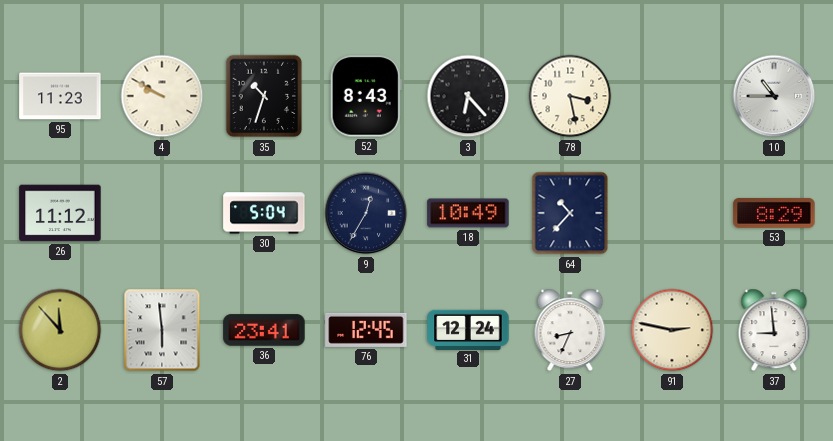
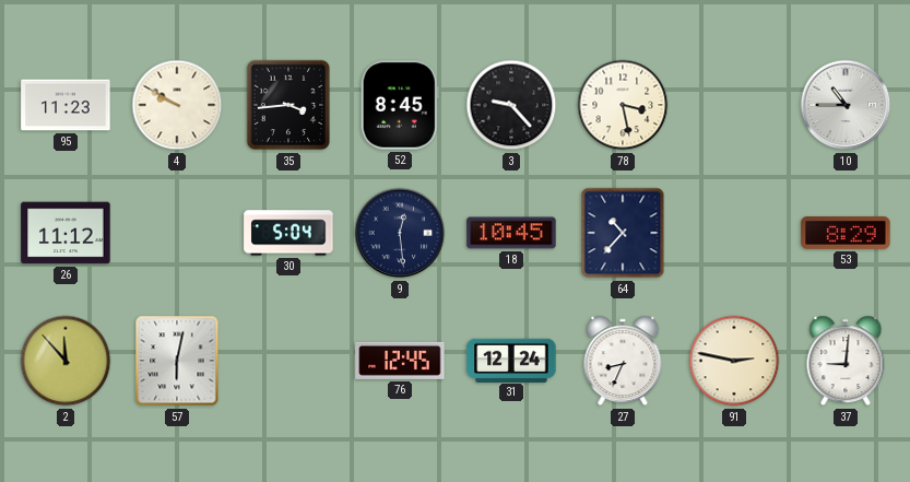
35: 10:33 -> 3:44 (288, 105)
52: 8:43 -> 8:45 (400, 105)
3: 6:23 -> 9:23 (511, 105)
9: 12:35 -> 12:29 (400, 233)
18: 10:49 -> 10:45 (511, 233)
57: 5:59 -> 6:02 (177, 361)
36: 23:41 -> none (264, 330)
37: 8:59 -> 9:01 (846, 361)
